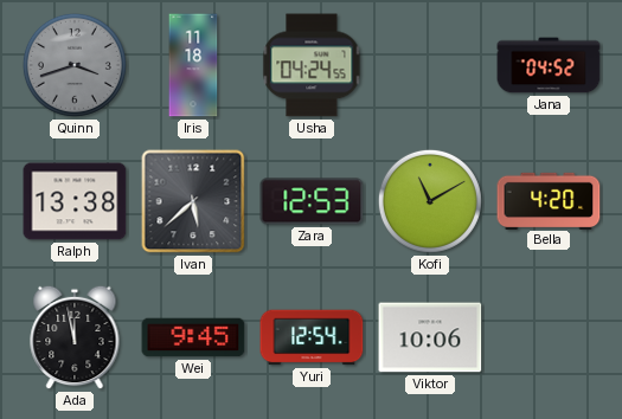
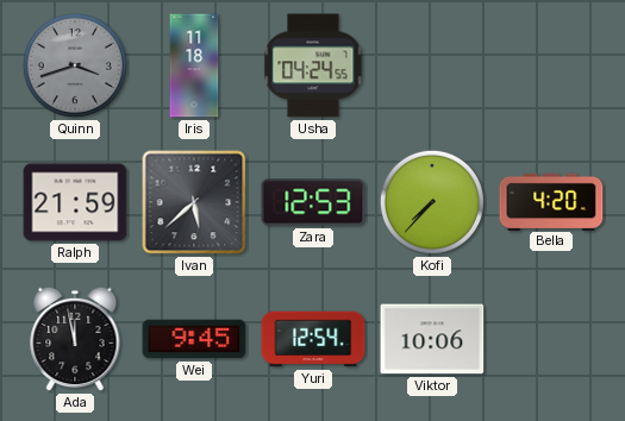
Jana: 04:52 -> none (549, 65)
Ralph: 13:38 -> 21:59 (75, 202)
Kofi: 11:10 -> 7:37 (432, 202)
